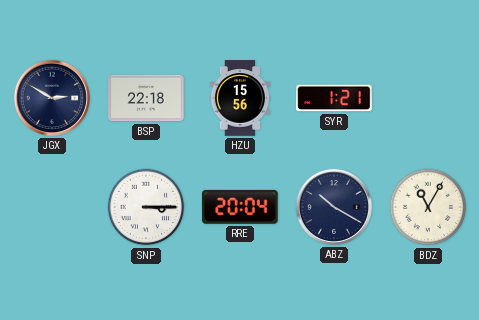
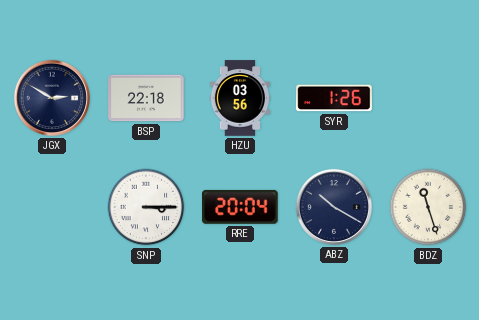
HZU: 15:56 -> 03:56 (240, 98)
SYR: 1:21 -> 1:26 (334, 98)
BDZ: 11:05 -> 11:27 (428, 207)
